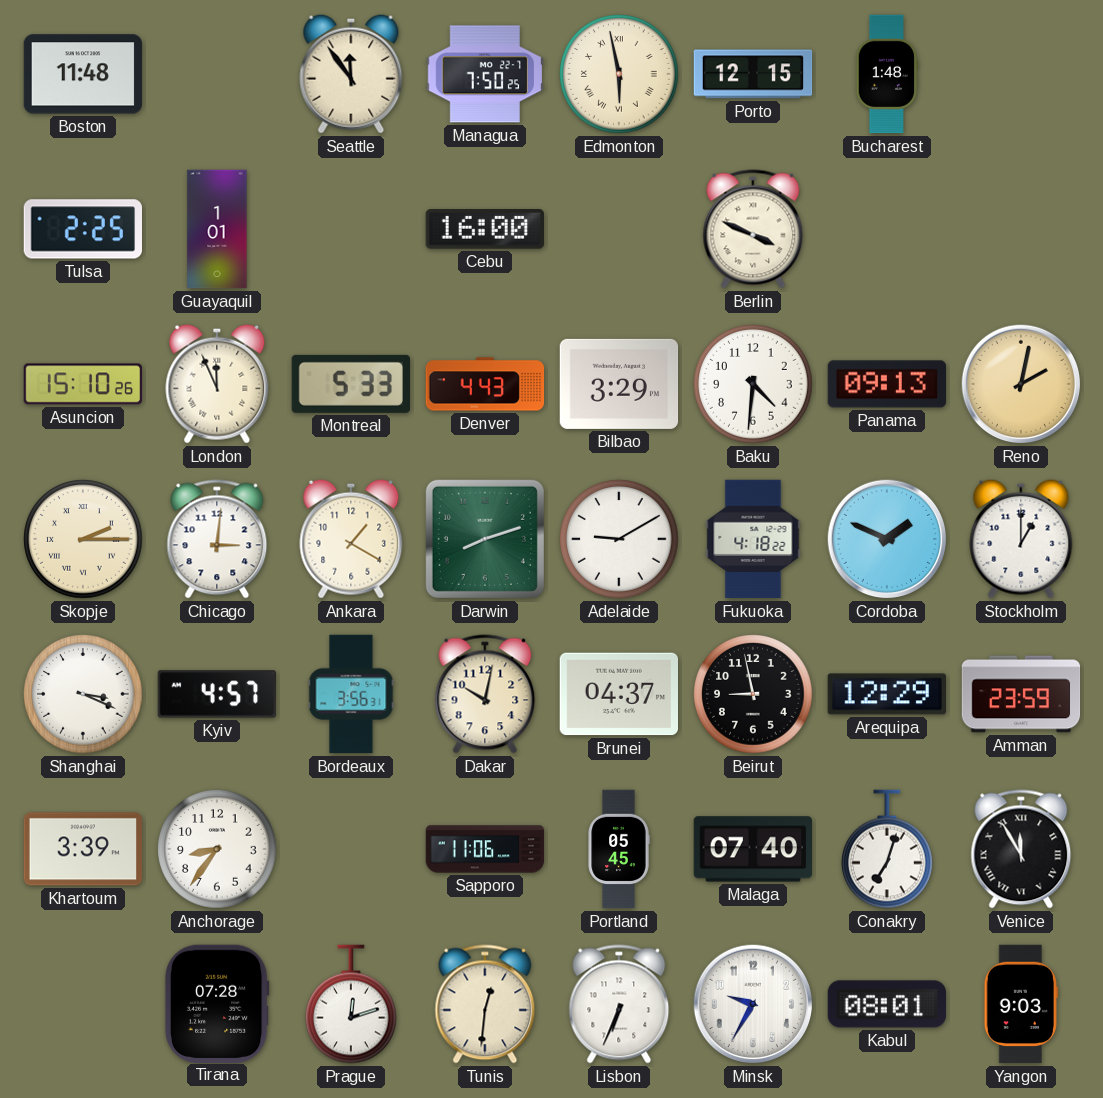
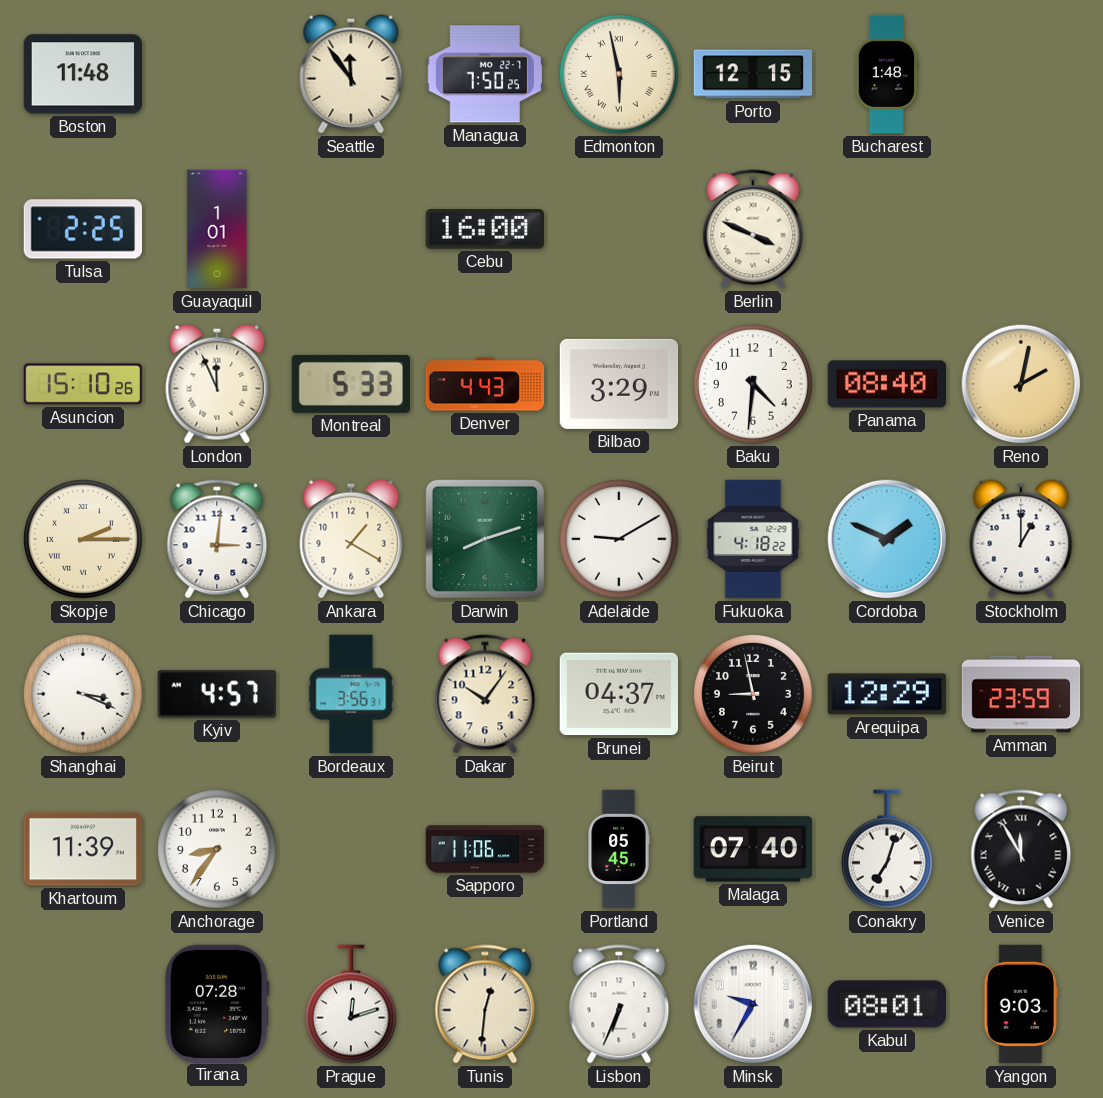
Panama: 09:13 -> 08:40 (887, 384)
Dakar: 10:02 -> 10:06 (485, 694)
Khartoum: 3:39 -> 11:39 (83, 849)
